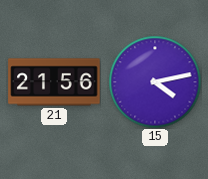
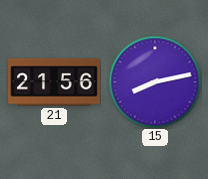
15: 4:13 -> 8:13 (155, 82)
